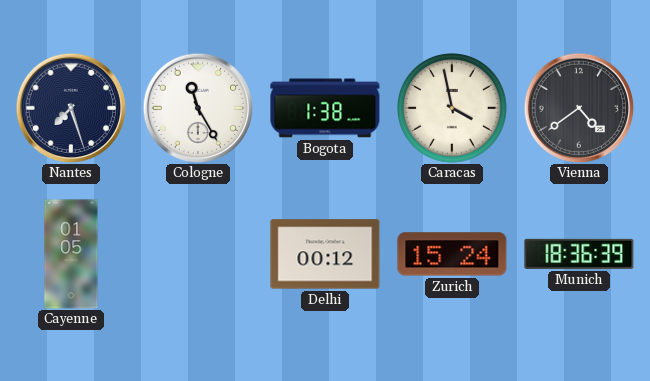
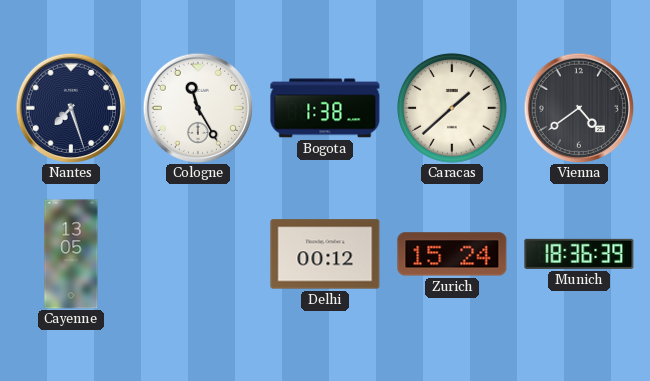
Caracas: 3:58 -> 1:38 (453, 109)
Cayenne: 01:05 -> 13:05 (71, 254)
